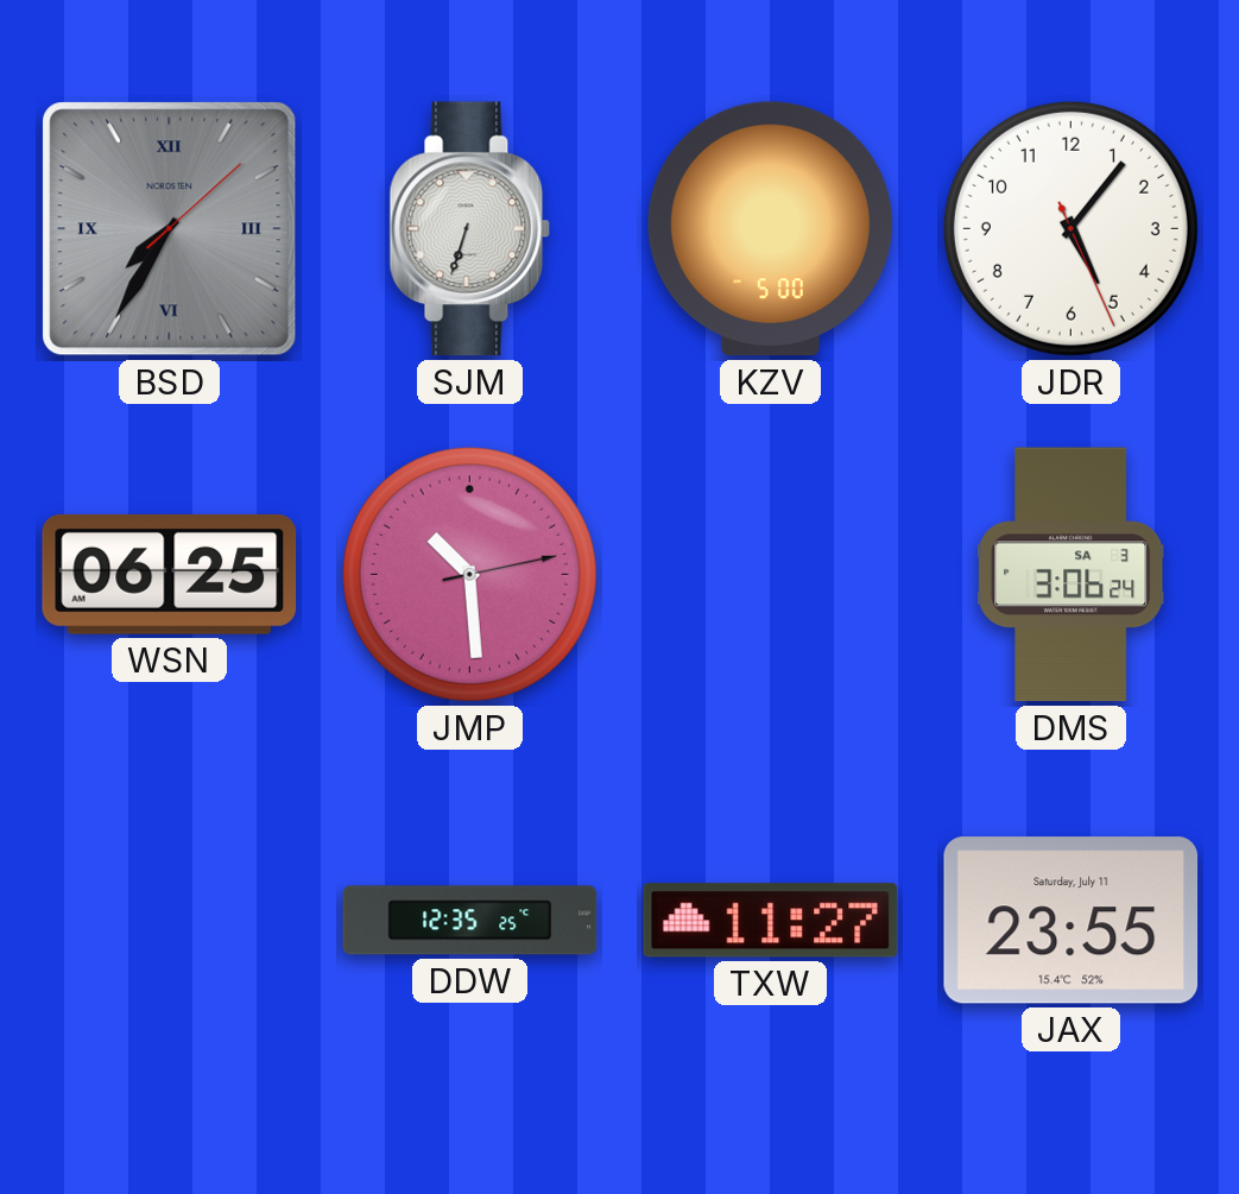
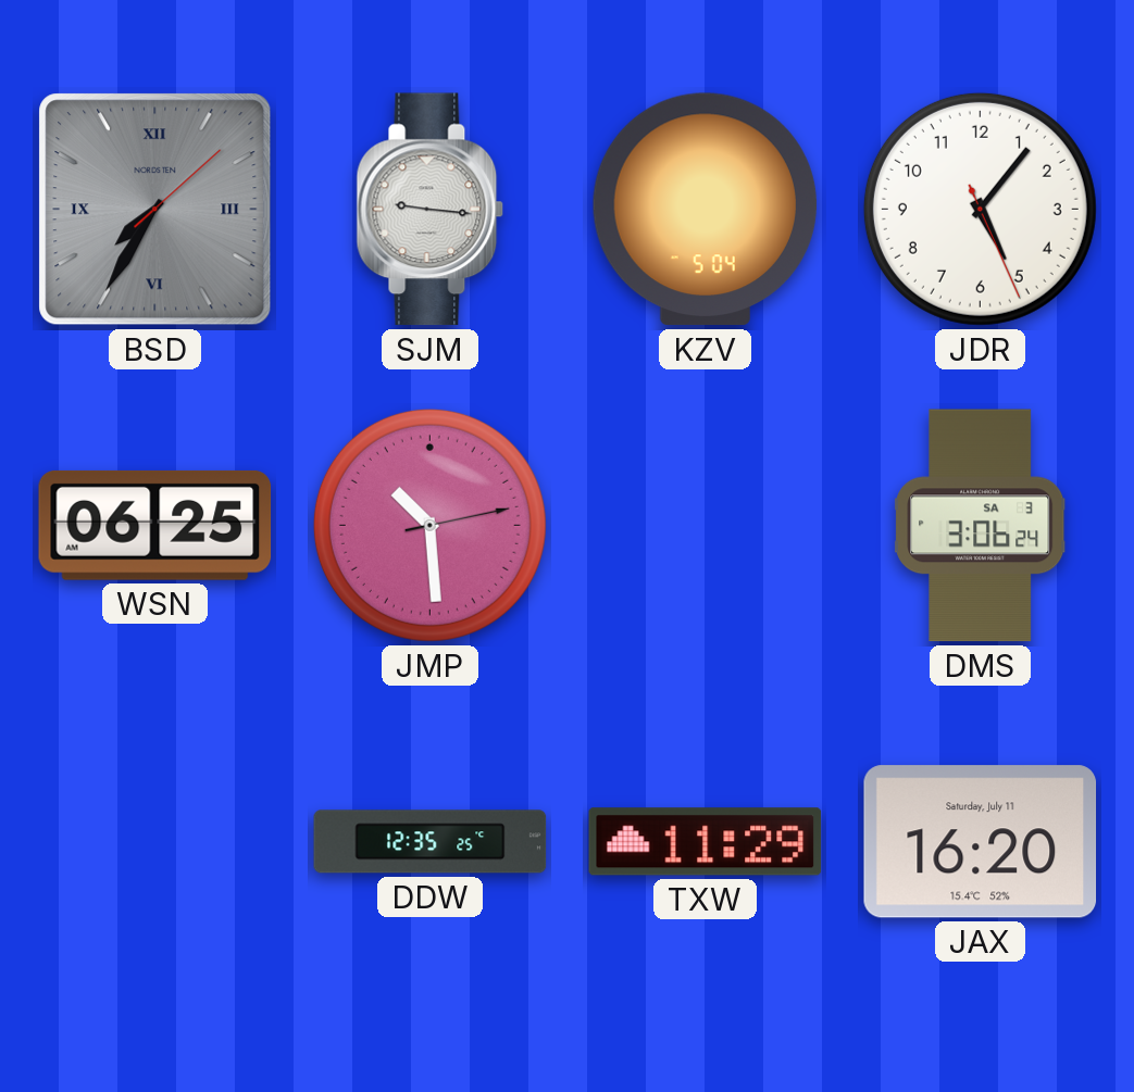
SJM: 6:33 -> 9:16 (431, 210)
KZV: 5:00 -> 5:04 (705, 210)
TXW: 11:27 -> 11:29 (706, 842)
JAX: 23:55 -> 16:20 (981, 842)
